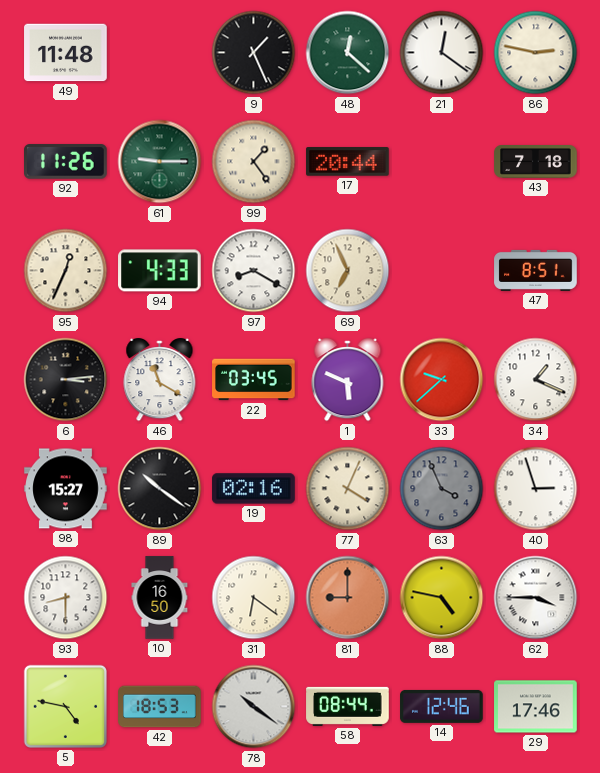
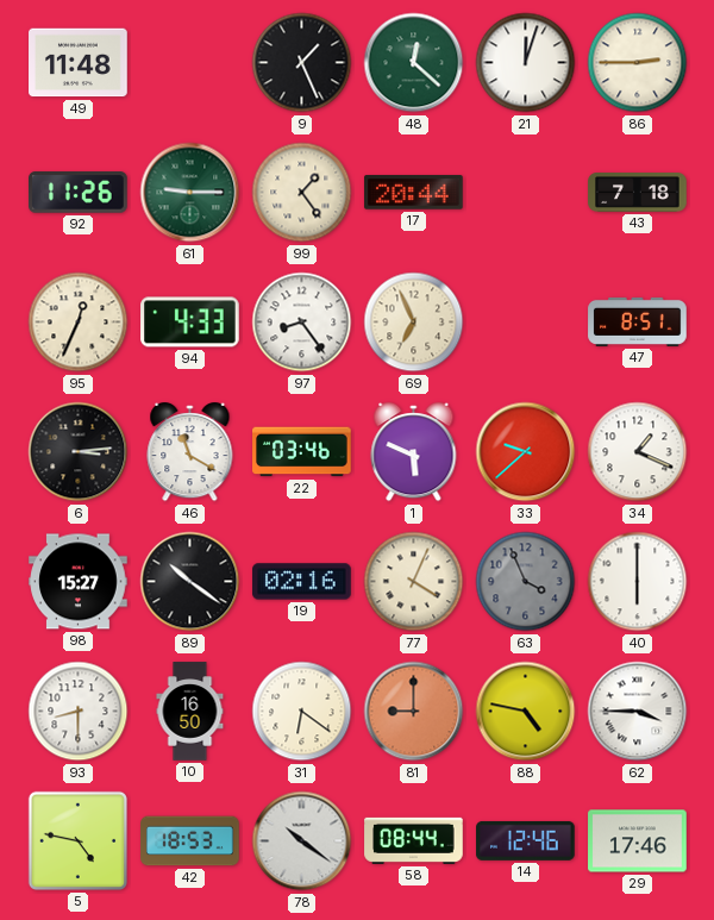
21: 12:21 -> 12:03 (526, 63)
86: 2:47 -> 2:45 (638, 63)
97: 8:20 -> 8:24 (302, 323)
22: 03:45 -> 03:46 (302, 452)
40: 2:57 -> 6:00 (638, 582)
